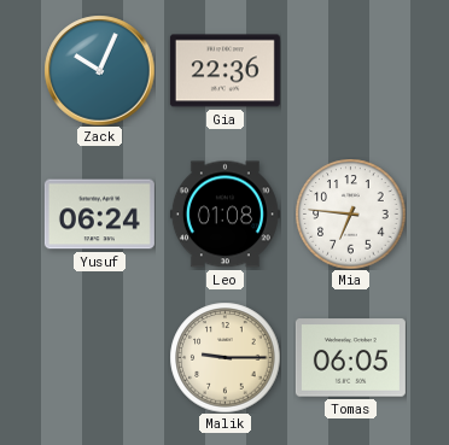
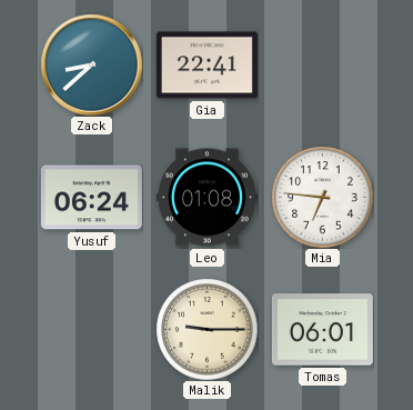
Zack: 10:04 -> 8:38 (91, 64)
Gia: 22:36 -> 22:41 (206, 66)
Tomas: 06:05 -> 06:01 (322, 330)
